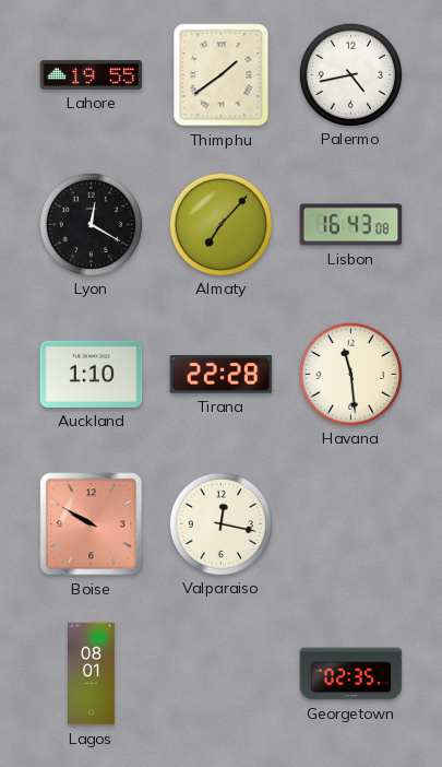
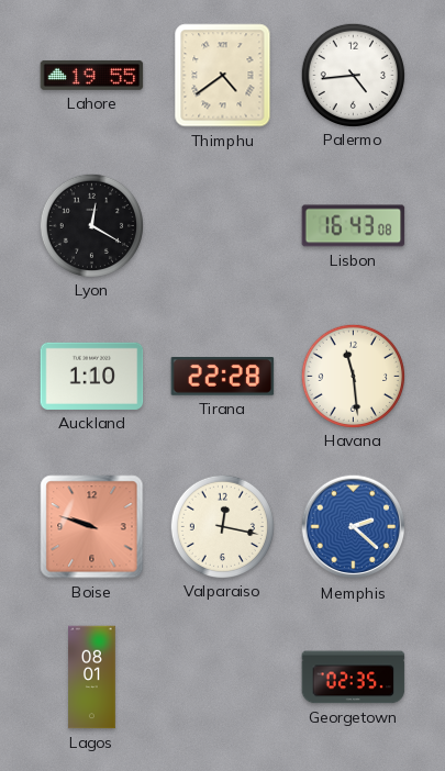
Thimphu: 1:39 -> 4:39 (223, 76)
Palermo: 4:43 -> 4:44 (353, 75)
Almaty: 7:07 -> none (220, 224)
Boise: 9:50 -> 9:48 (92, 527)
Memphis: none -> 2:22 (354, 527)
